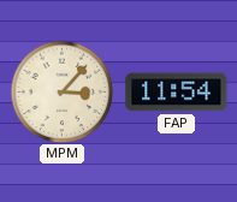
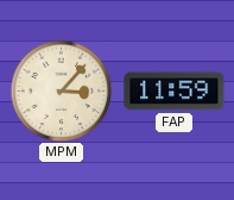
FAP: 11:54 -> 11:59 (175, 92)
